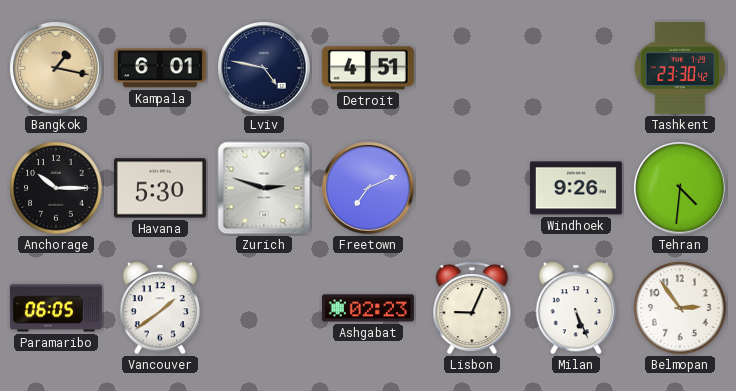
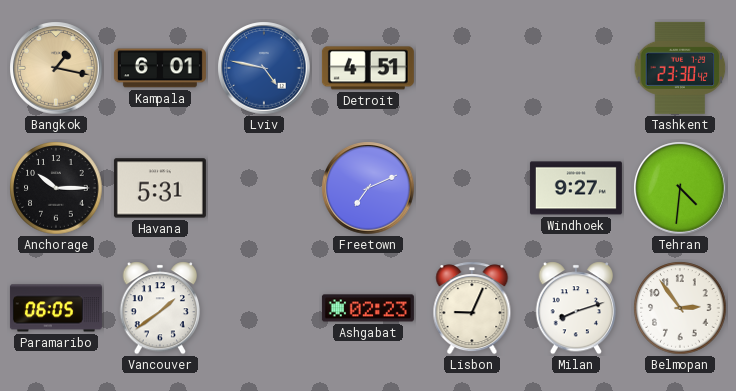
Lviv dial: navy -> blue (264, 68)
Havana: 5:30 -> 5:31 (160, 188)
Zurich: 2:48 -> none (264, 188)
Windhoek: 9:26 -> 9:27 (576, 188)
Milan: 5:26 -> 8:12 (576, 308)
